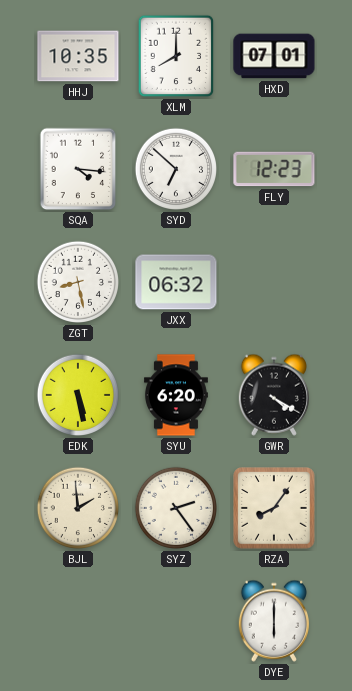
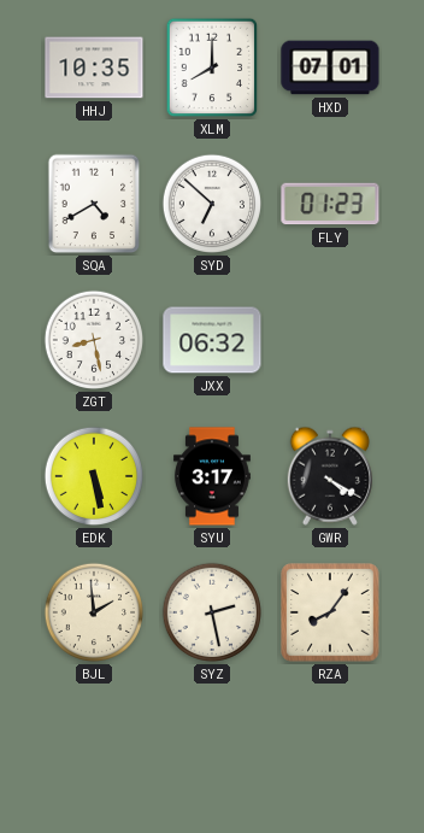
SQA: 4:16 -> 4:40 (94, 204)
FLY: 12:23 -> 01:23 (330, 204)
SYU: 6:20 -> 3:17 (212, 476)
SYZ: 2:24 -> 2:28 (212, 612)
DYE: 6:00 -> none (273, 621)
